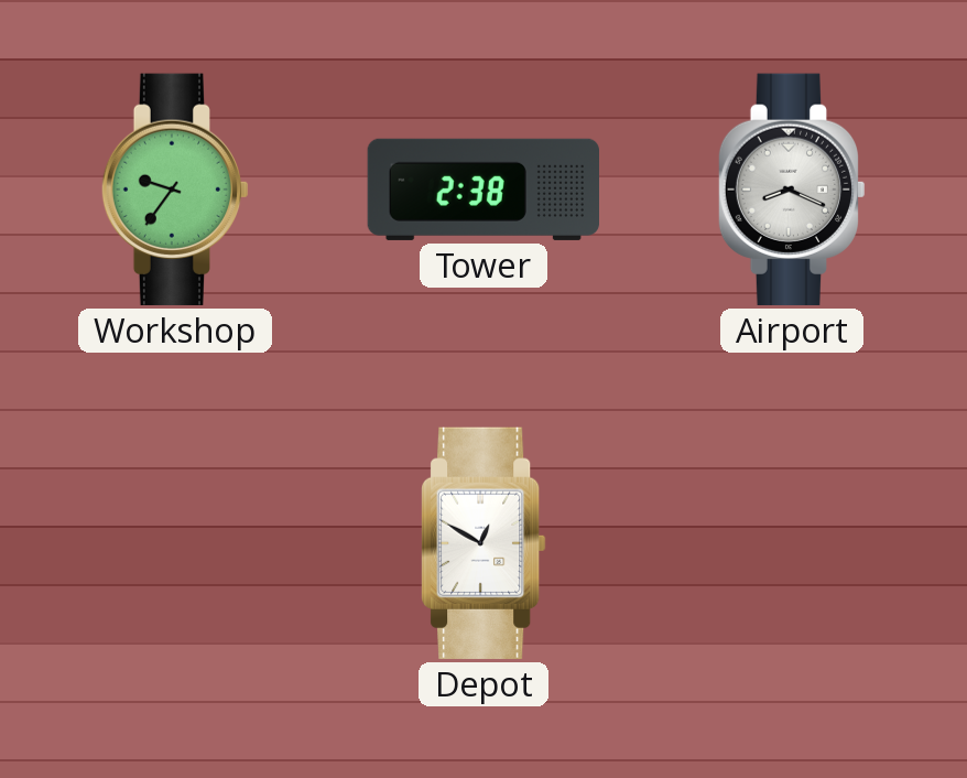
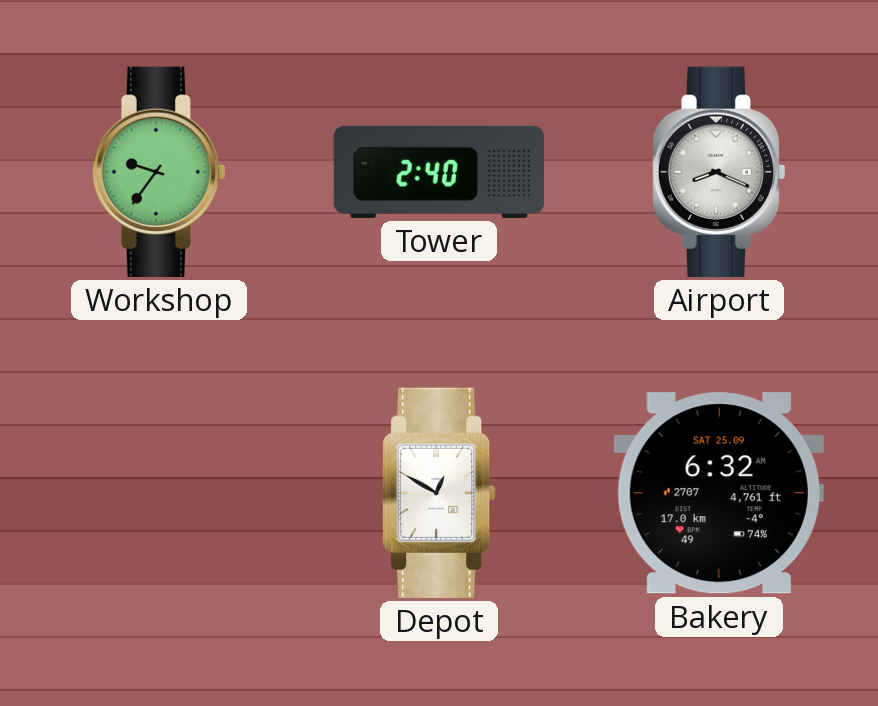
Tower: 2:38 -> 2:40 (438, 172)
Bakery: none -> 6:32 (719, 493)
